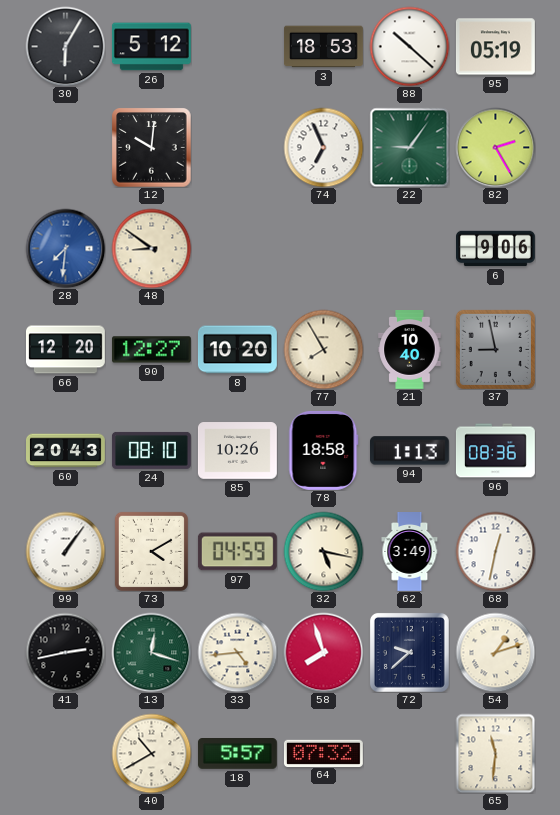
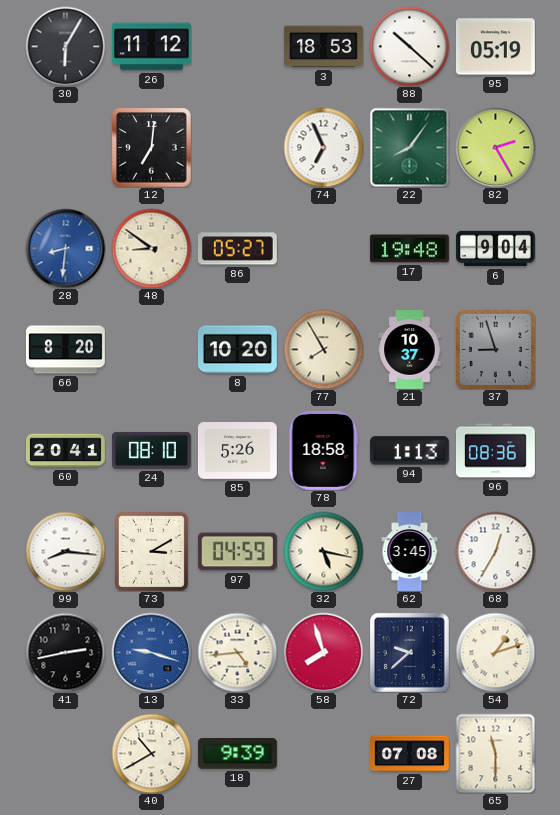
26: 5:12 -> 11:12 (151, 47)
12: 10:01 -> 7:01 (151, 147)
22: 9:06 -> 8:06 (409, 147)
28: 7:31 -> 8:31 (65, 248)
86: none -> 05:27 (237, 249)
17: none -> 19:48 (409, 249)
6: 9:06 -> 9:04 (496, 249)
66: 12:20 -> 8:20 (66, 350)
90: 12:27 -> none (151, 350)
21: 10:40 -> 10:37 (410, 350)
37: 8:58 -> 8:57 (495, 349)
60: 20:43 -> 20:41 (66, 451)
85: 10:26 -> 5:26 (238, 451)
99: 1:06 -> 8:16 (65, 551)
73: 4:10 -> 3:10 (151, 551)
62: 3:49 -> 3:45 (410, 552)
68: 12:32 -> 12:35 (495, 551)
13: 12:18 -> 9:18 (151, 652)
13 dial: green -> blue (151, 652)
18: 5:57 -> 9:39 (237, 754)
64: 07:32 -> none (323, 753)
27: none -> 07:08 (410, 754)
65: 11:31 -> 11:30 (495, 753)
